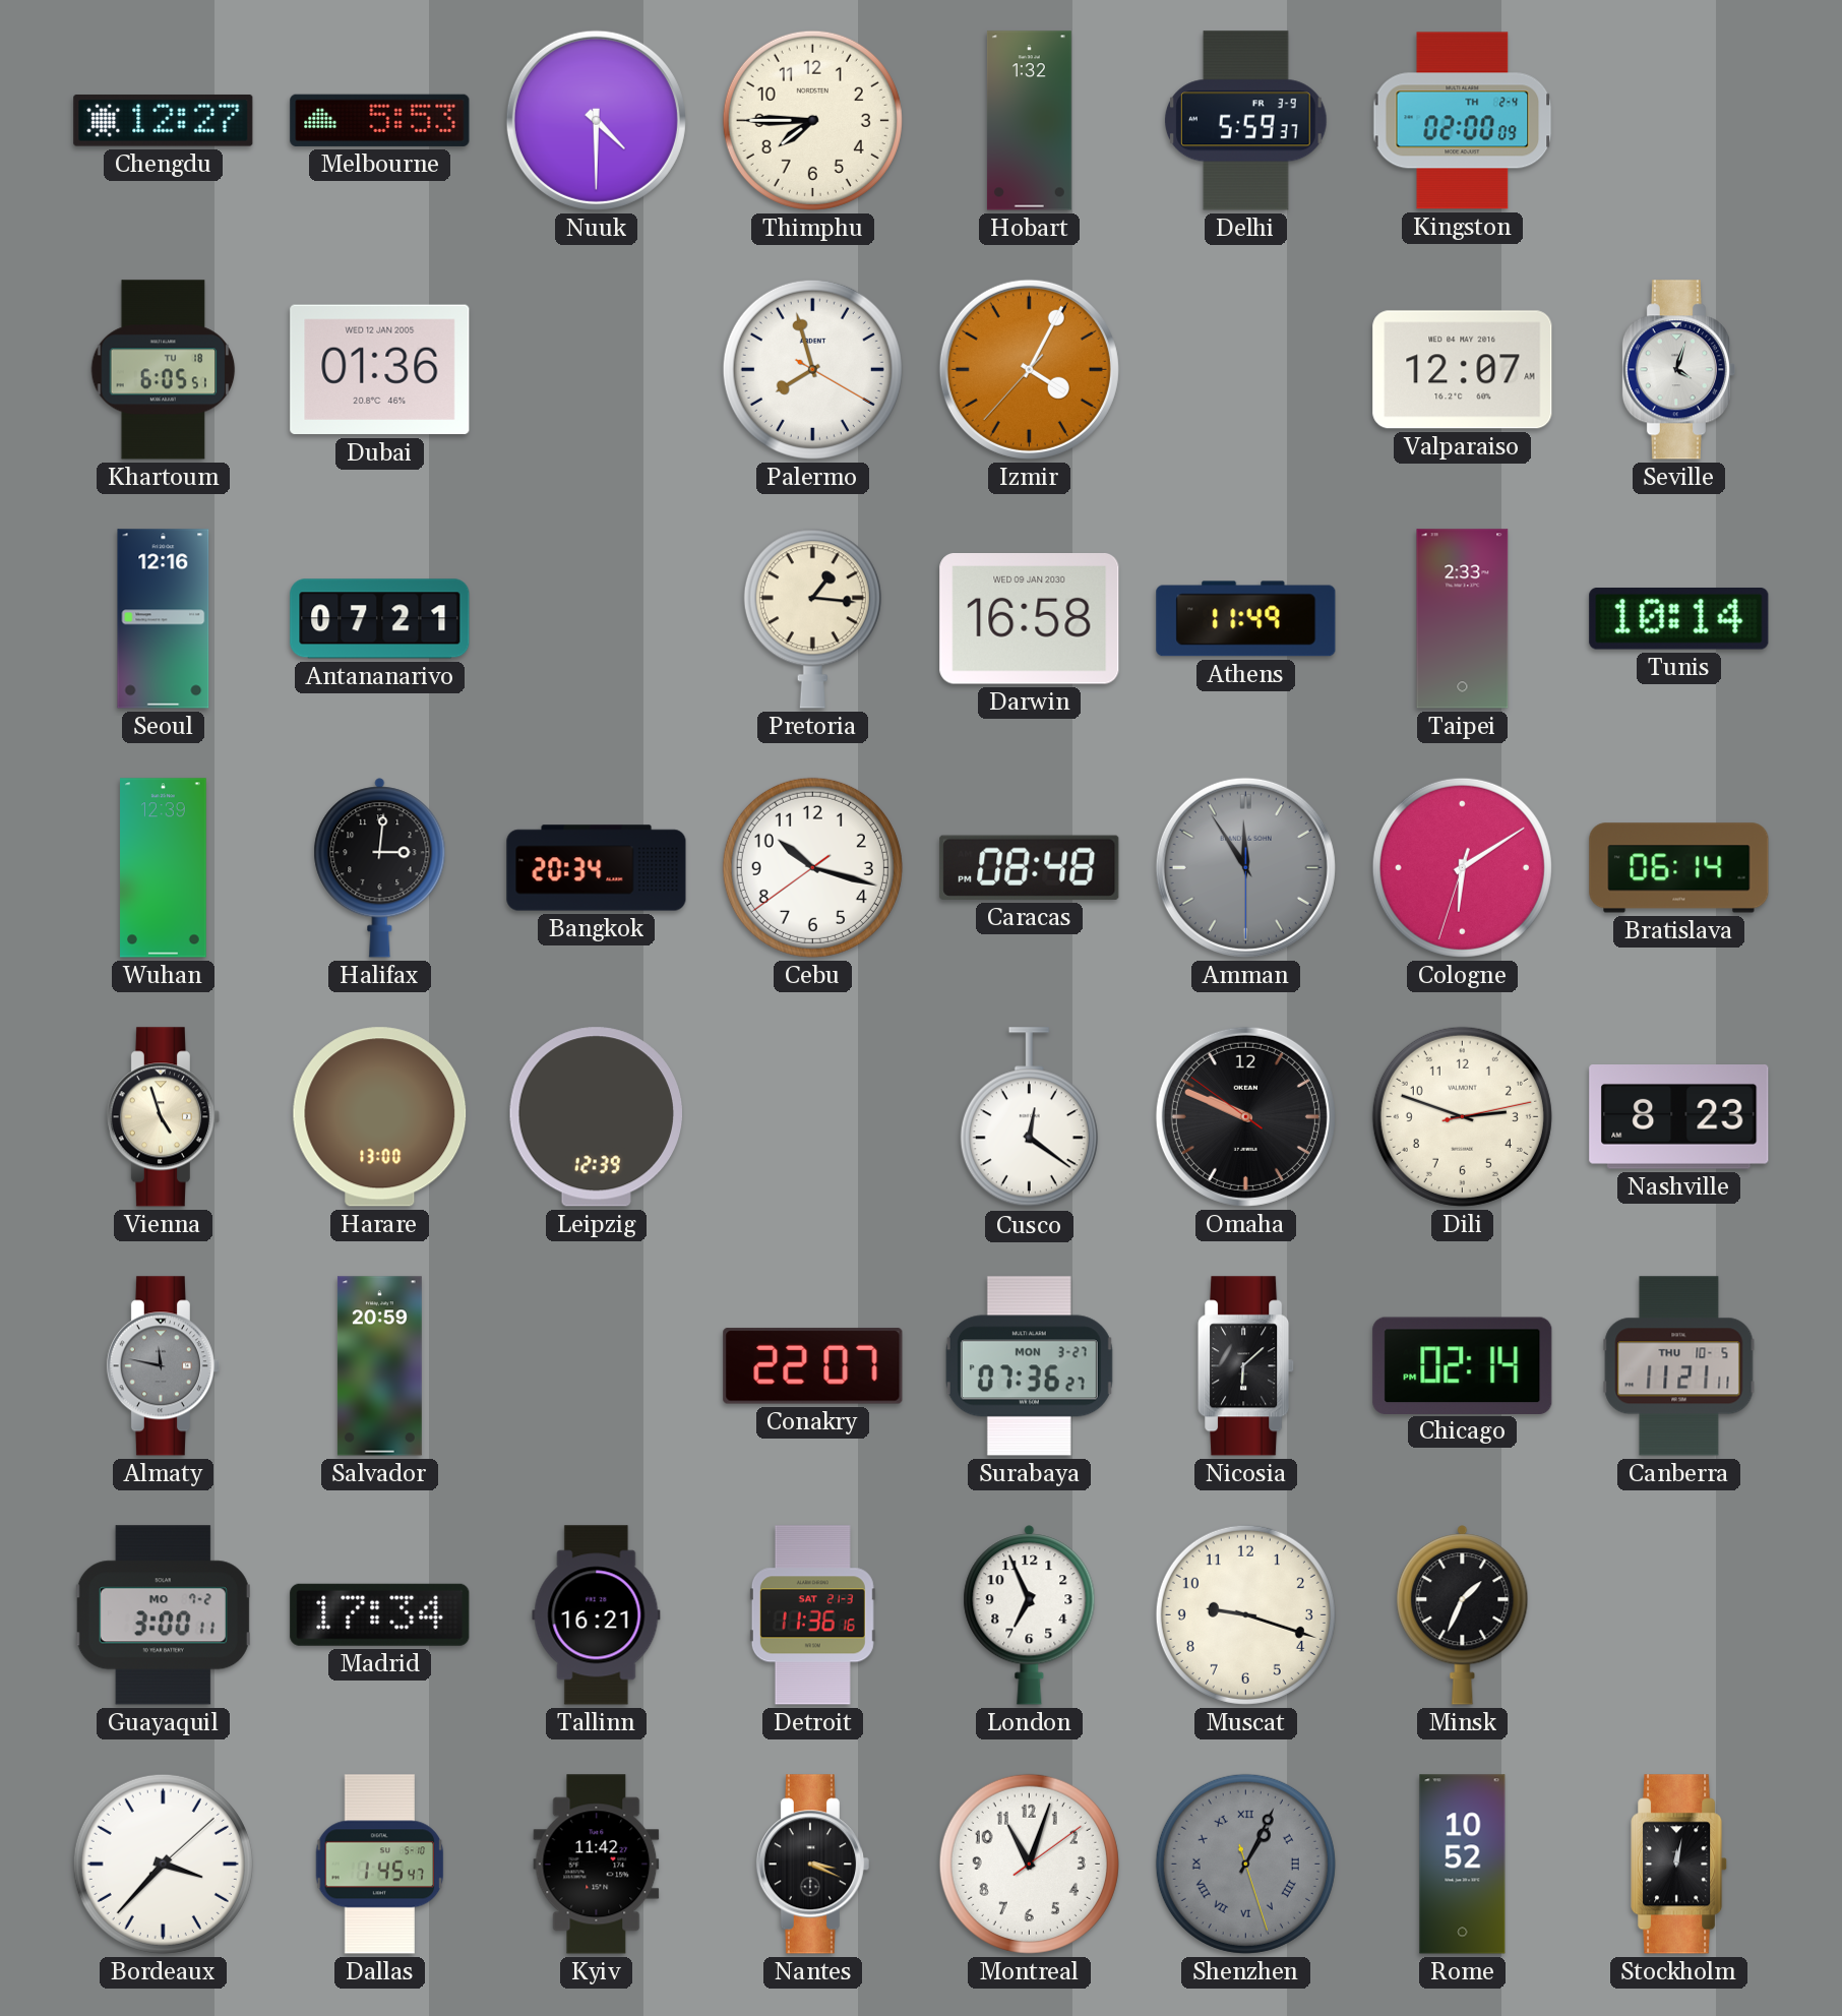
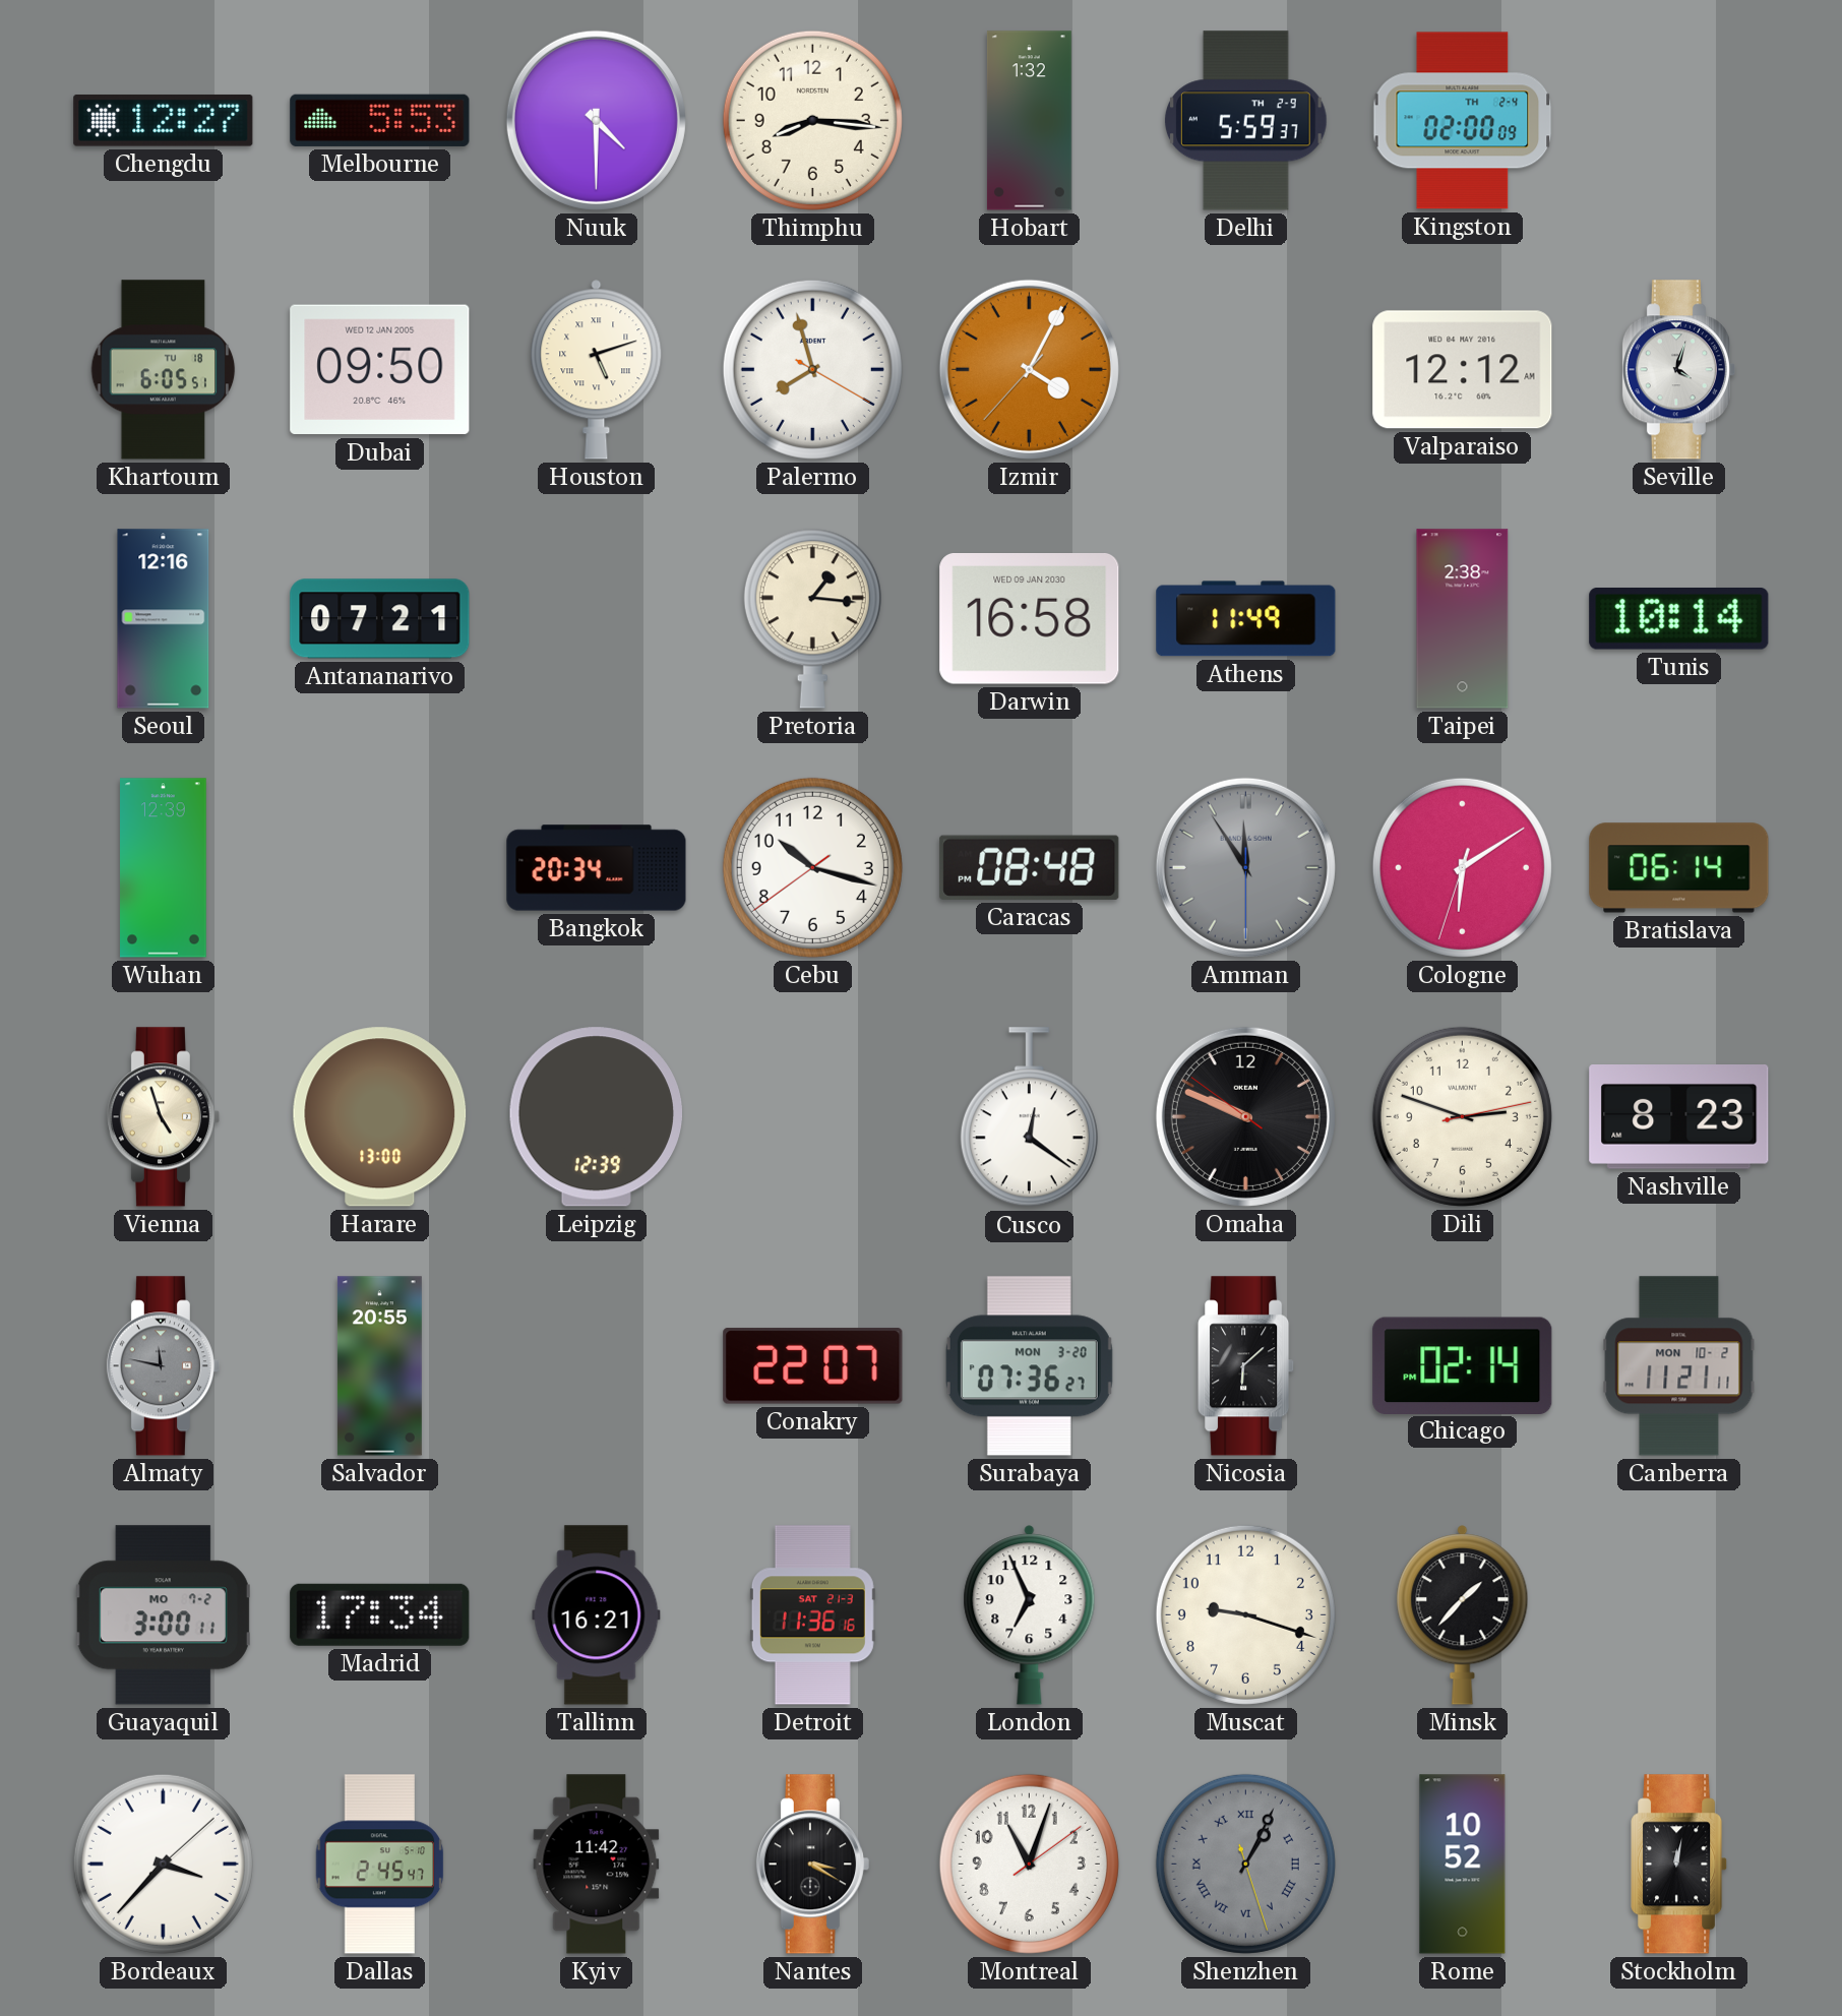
Thimphu: 7:45 -> 8:16 (812, 120)
Delhi date: FR 3-9 -> TH 2-9 (1245, 121)
Dubai: 01:36 -> 09:50 (380, 370)
Houston: none -> 5:12 (597, 370)
Valparaiso: 12:07 -> 12:12 (1463, 370)
Taipei: 2:33 -> 2:38 (1463, 619)
Halifax: 3:01 -> none (380, 868)
Salvador: 20:59 -> 20:55 (379, 1366)
Surabaya date: MON 3-27 -> MON 3-20 (1029, 1366)
Canberra date: THU 10-5 -> MON 10-2 (1679, 1366)
Minsk: 1:34 -> 1:37 (1463, 1615)
Dallas: 1:45 -> 2:45 (380, 1865)
Nantes: 3:19 -> 3:20 (812, 1865)
